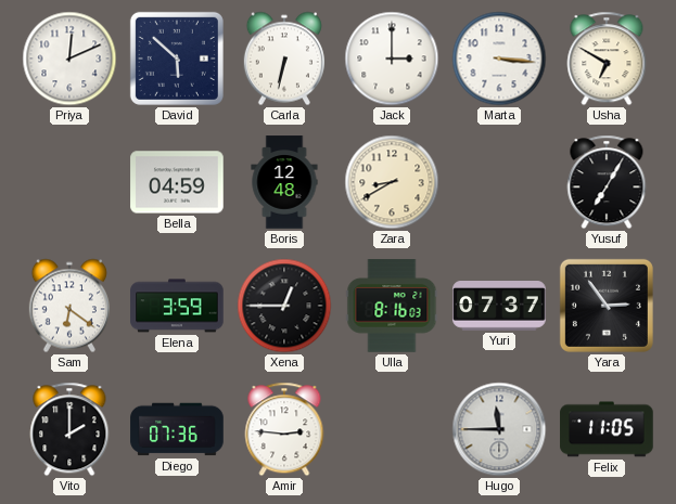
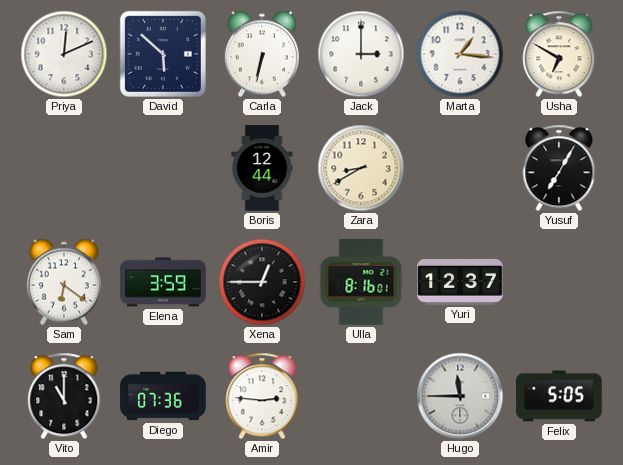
Marta: 3:16 -> 1:16 (460, 54)
Bella: 04:59 -> none (177, 182)
Boris: 12:48 -> 12:44 (262, 168)
Ulla: 8:16:03 -> 8:16:01 (361, 282)
Yuri: 07:37 -> 12:37 (460, 283)
Yara: 2:54 -> none (607, 306)
Vito: 2:00 -> 11:00 (64, 396)
Felix: 11:05 -> 5:05 (559, 396)
